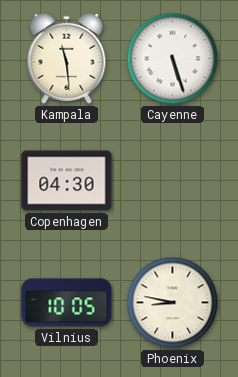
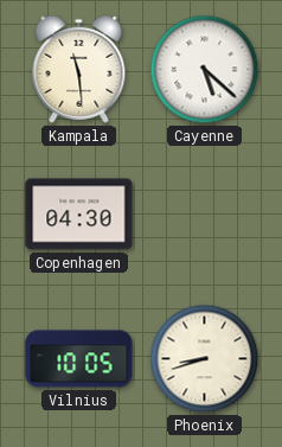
Cayenne: 5:27 -> 5:22 (205, 70)
Phoenix: 8:47 -> 8:42 (205, 359)
